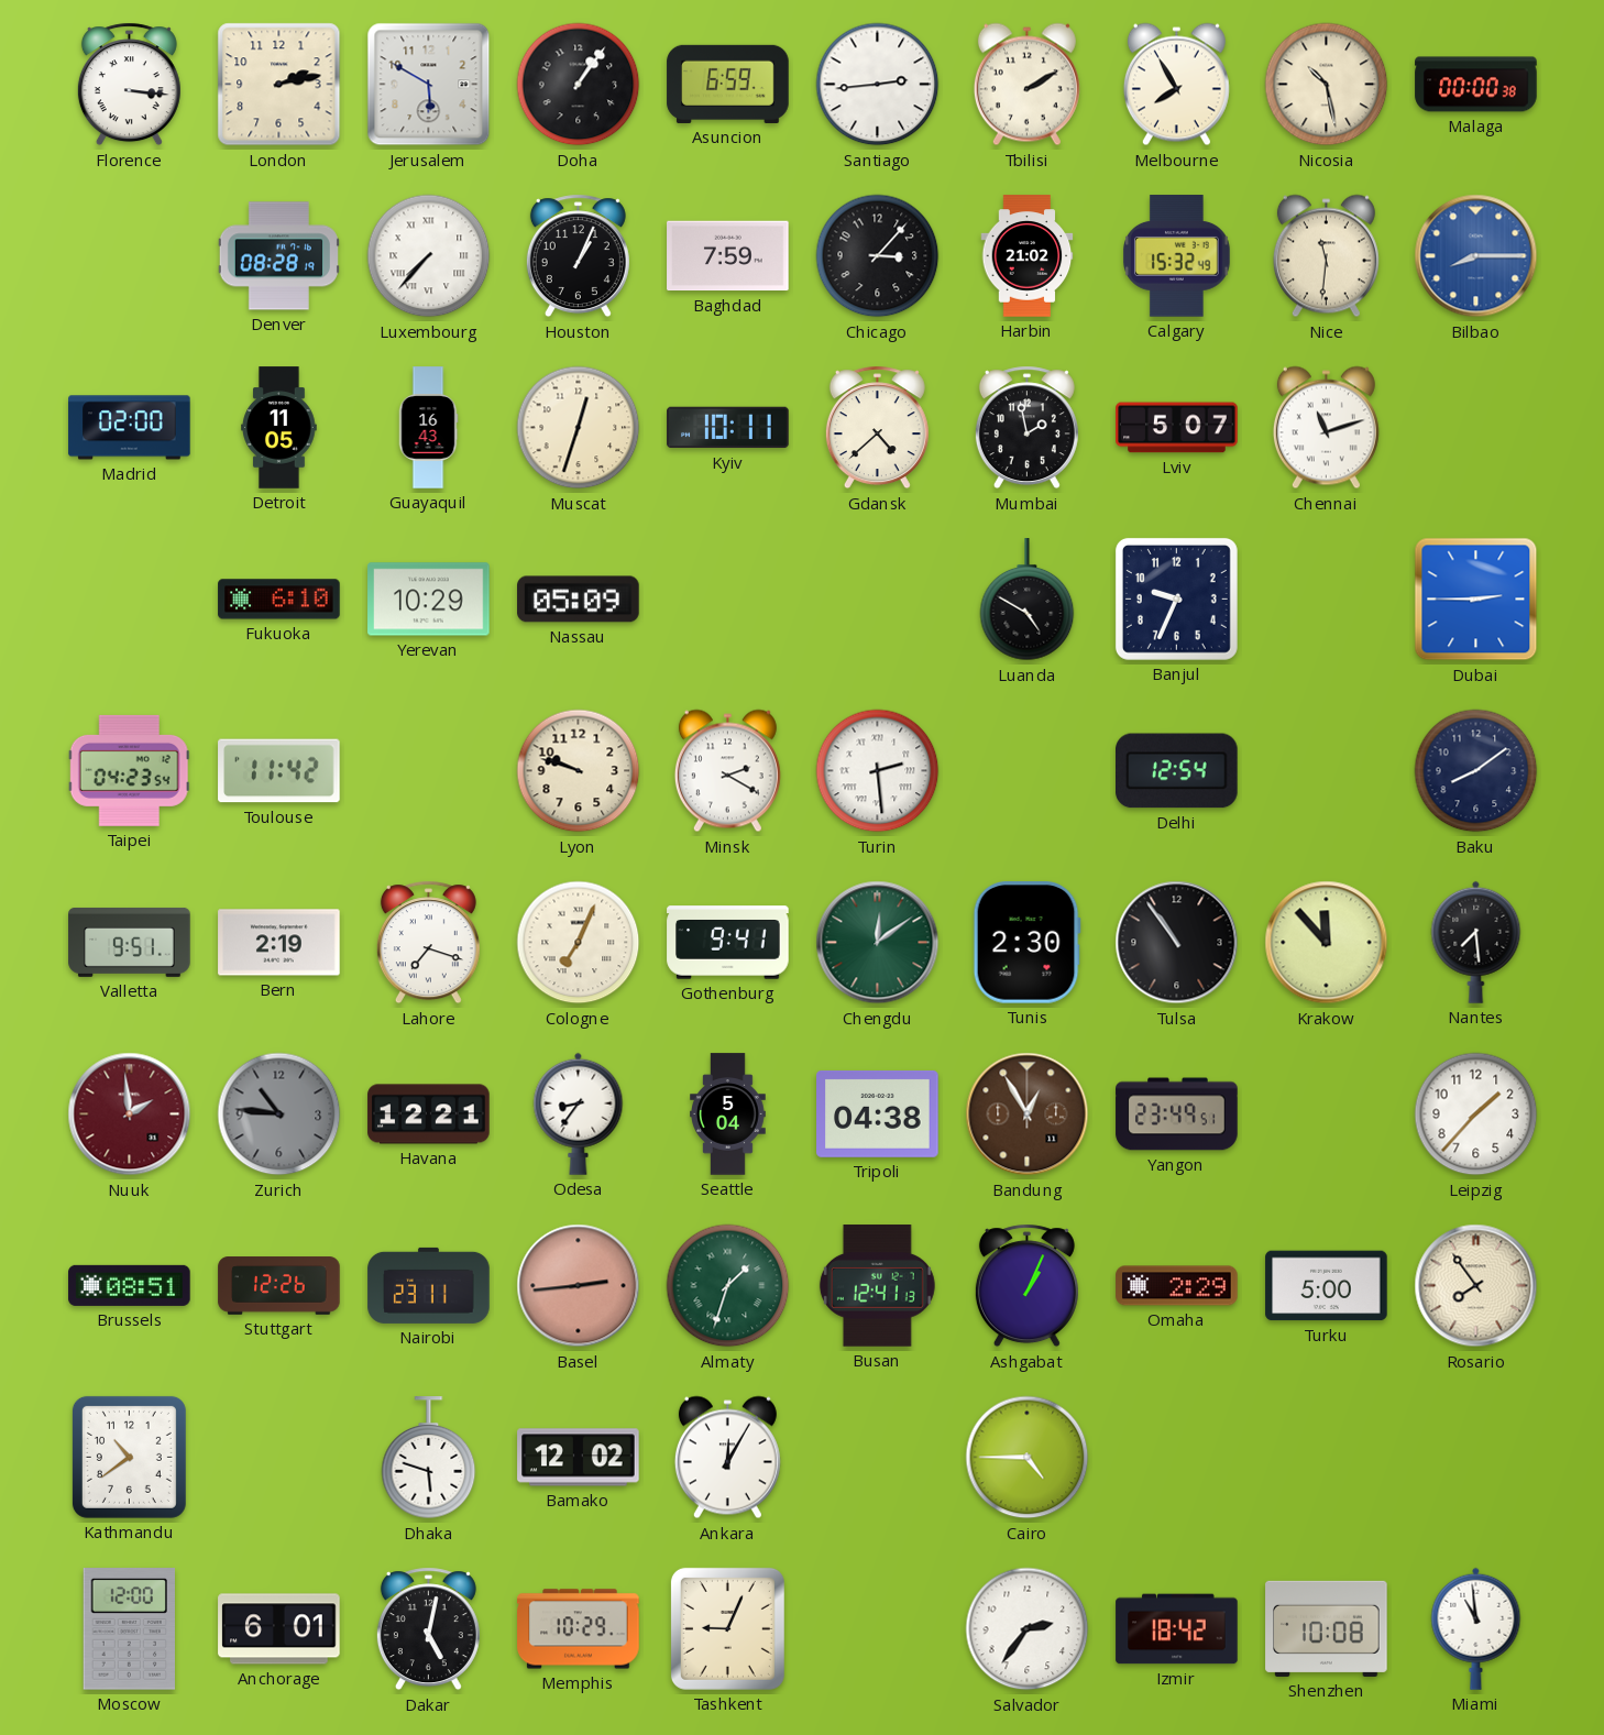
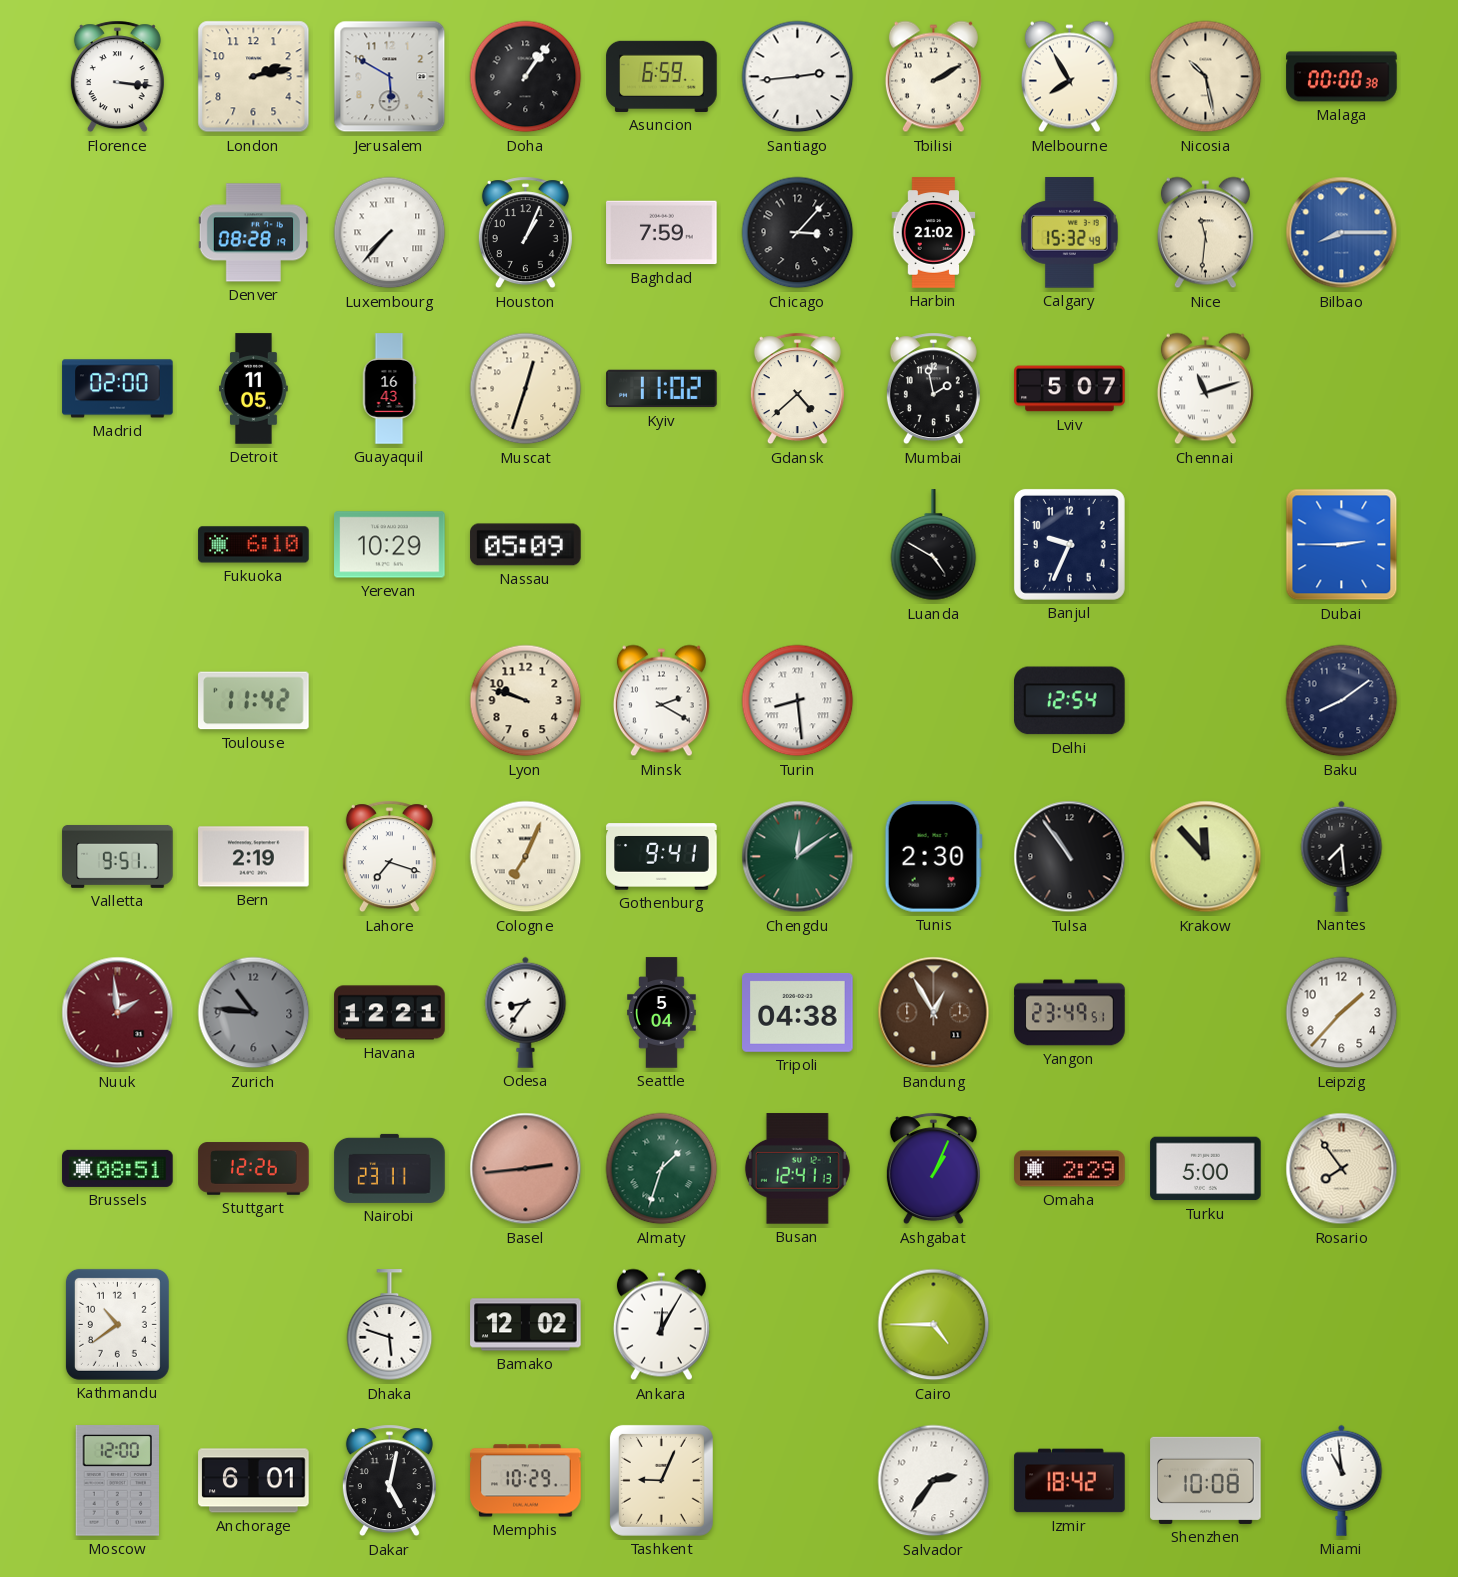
Kyiv: 10:11 -> 11:02 (662, 389)
Taipei: 04:23 -> none (129, 770)
Turin: 2:29 -> 8:29 (798, 701)
